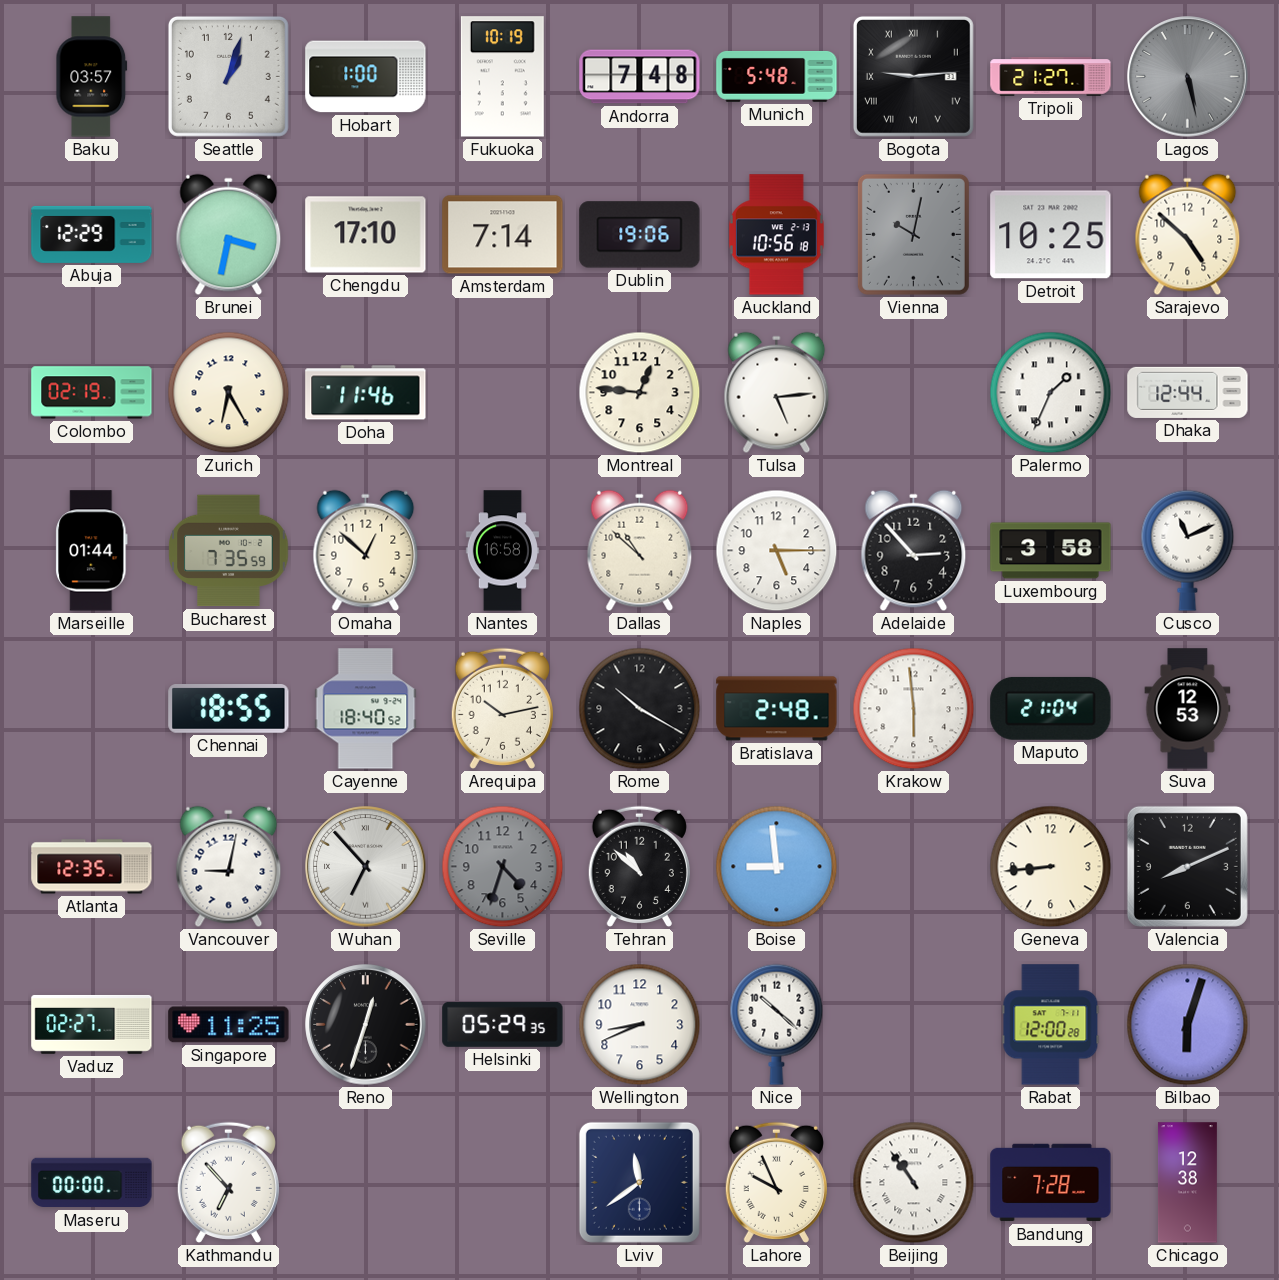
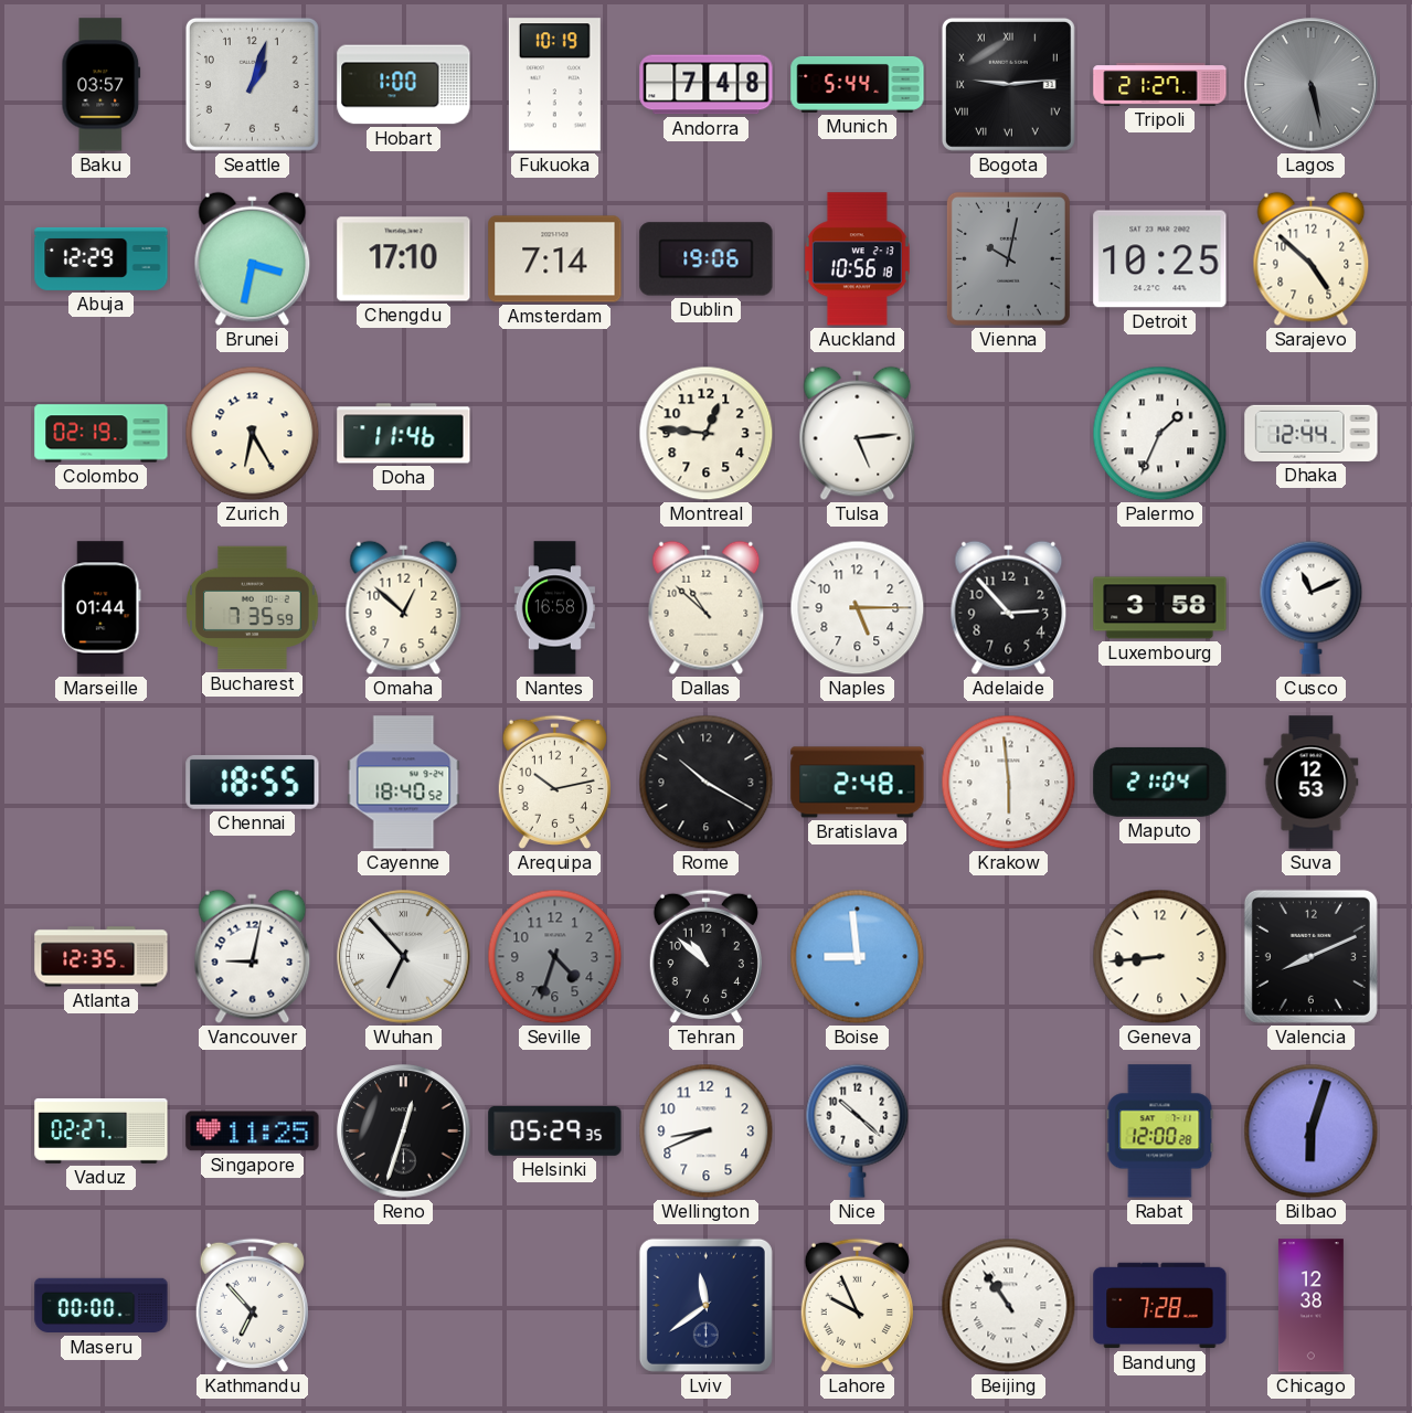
Munich: 5:48 -> 5:44 (858, 84)
